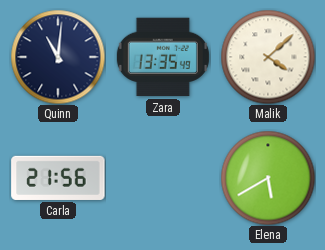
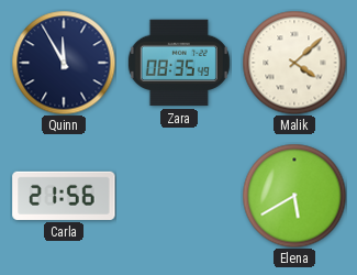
Quinn: 11:01 -> 11:55 (64, 63)
Zara: 13:35 -> 08:35 (179, 63)
